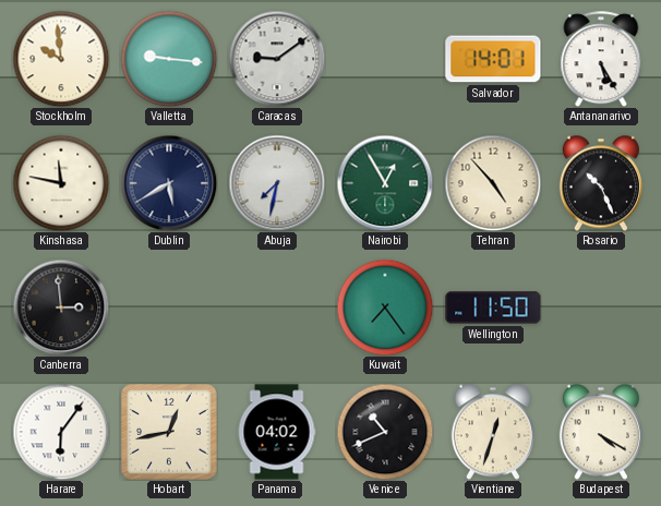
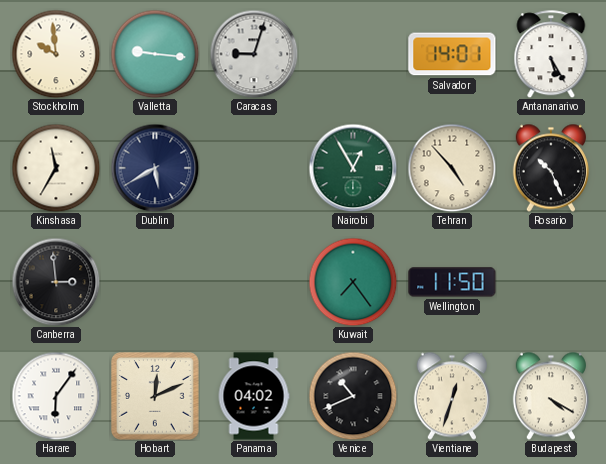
Caracas: 9:09 -> 9:03 (254, 54)
Kinshasa: 11:47 -> 11:35 (56, 168)
Abuja: 7:32 -> none (277, 183)
Hobart: 12:43 -> 12:11 (156, 397)
